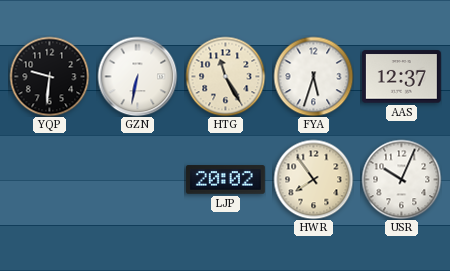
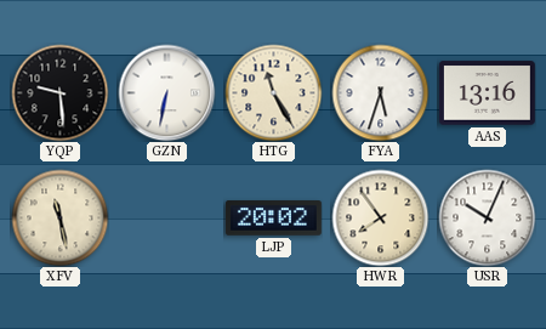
YQP: 9:31 -> 9:29 (59, 92)
AAS: 12:37 -> 13:16 (487, 93)
XFV: none -> 11:28 (59, 217)
